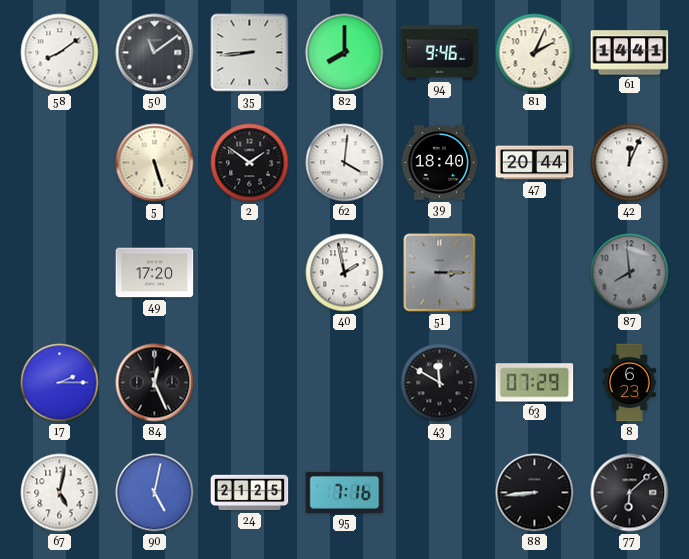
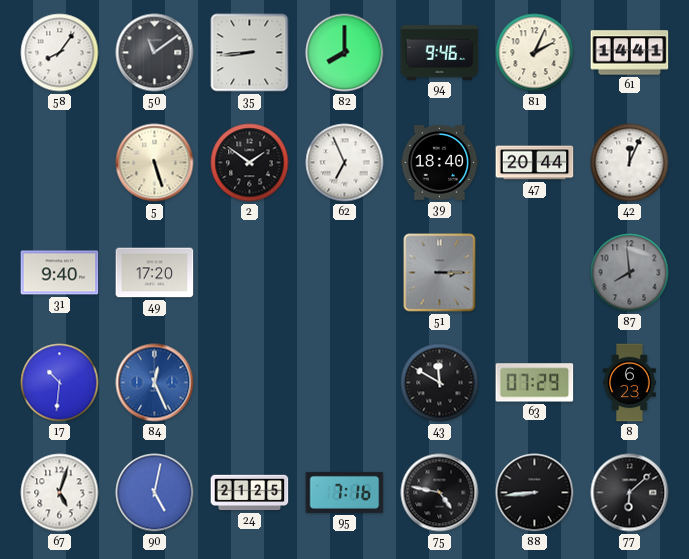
58: 8:09 -> 8:06 (60, 53)
62: 4:01 -> 6:56 (345, 163)
31: none -> 9:40 (60, 273)
40: 1:58 -> none (345, 273)
17: 2:15 -> 10:31 (60, 383)
84 dial: black -> blue (155, 383)
67: 5:02 -> 5:03 (60, 493)
75: none -> 4:47 (440, 493)
